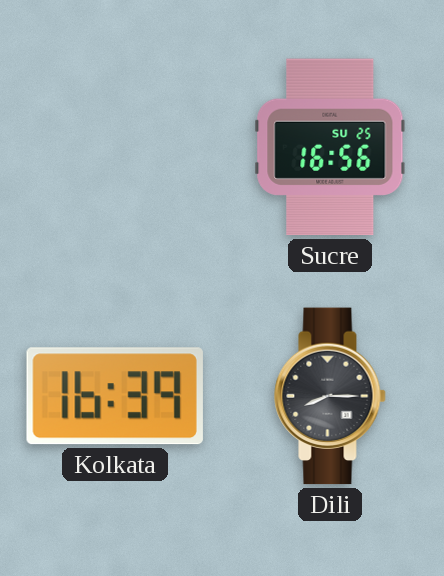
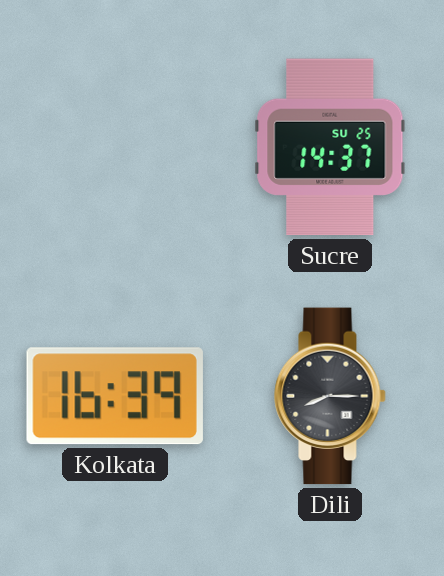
Sucre: 16:56 -> 14:37 (330, 147)
